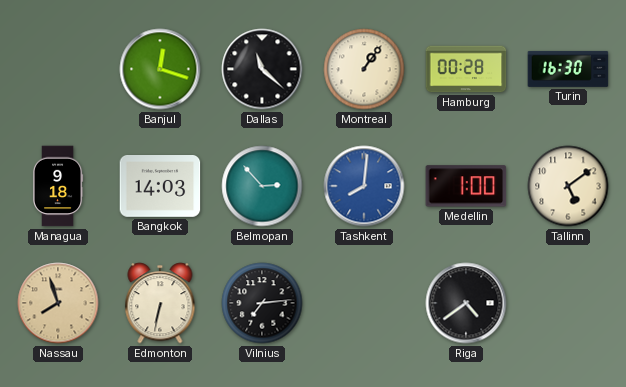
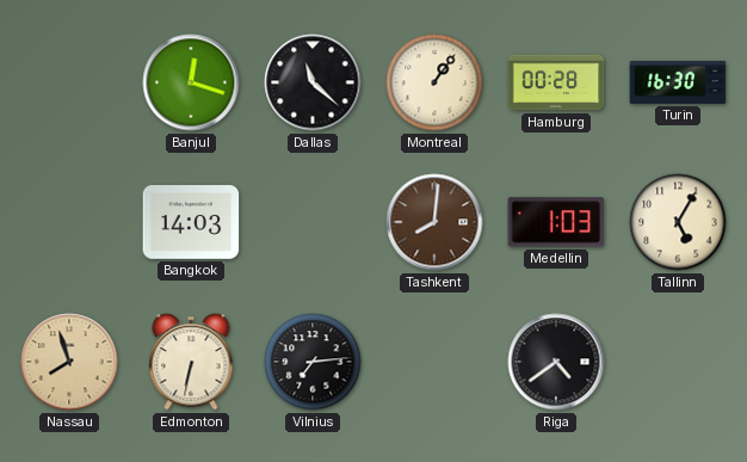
Managua: 9:18 -> none (58, 186)
Belmopan: 2:53 -> none (262, 186)
Tashkent dial: blue -> brown (434, 222)
Medellin: 1:00 -> 1:03 (556, 222)
Tallinn: 5:09 -> 5:05 (678, 222)
